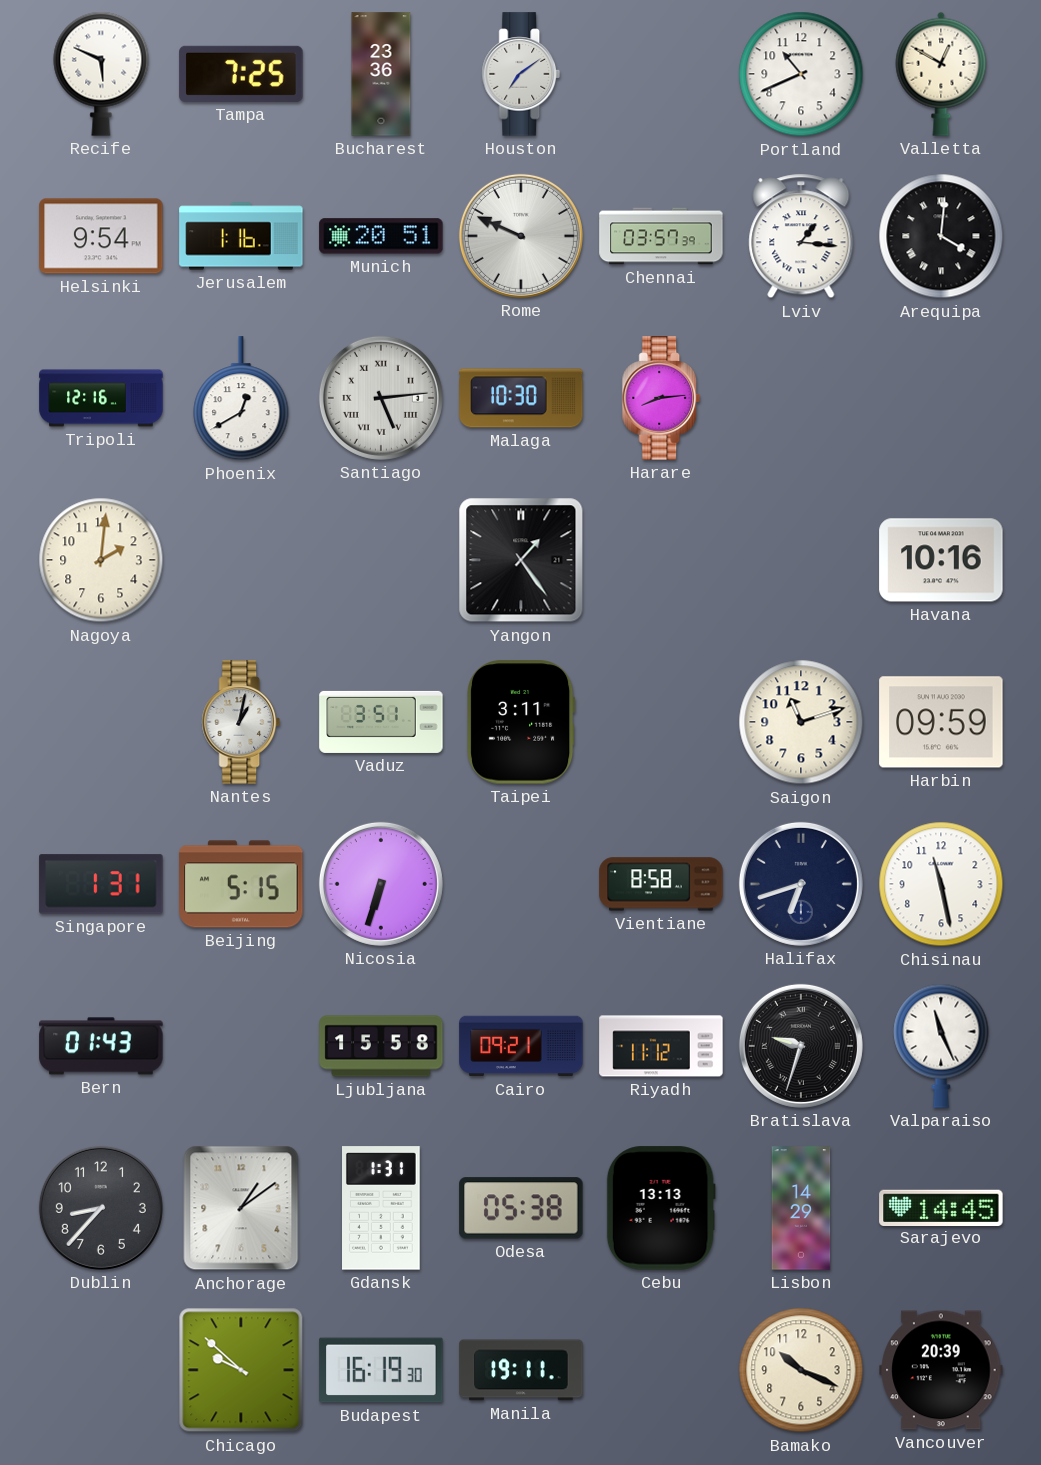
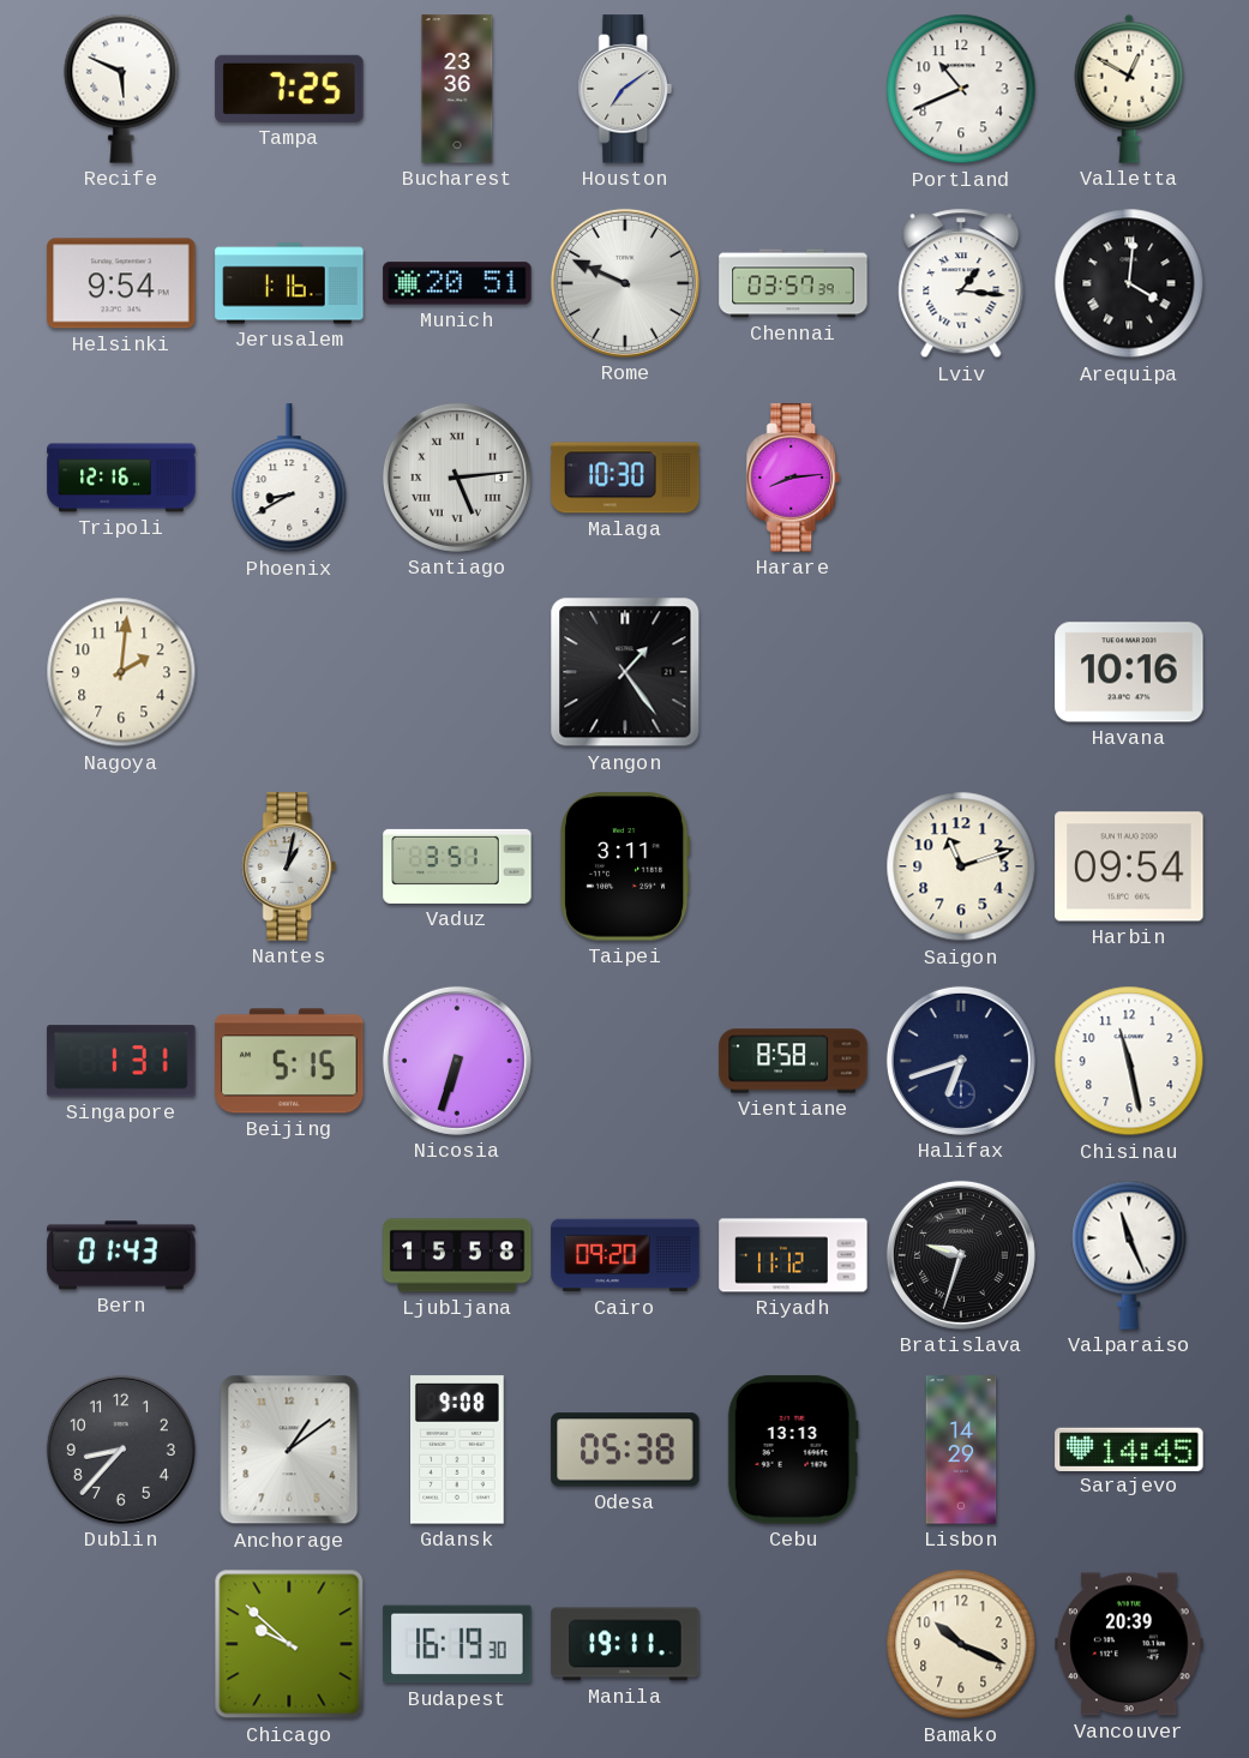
Phoenix: 12:40 -> 8:40 (289, 479)
Harbin: 09:59 -> 09:54 (1129, 866)
Cairo: 09:21 -> 09:20 (625, 1255)
Gdansk: 1:31 -> 9:08 (458, 1450)
